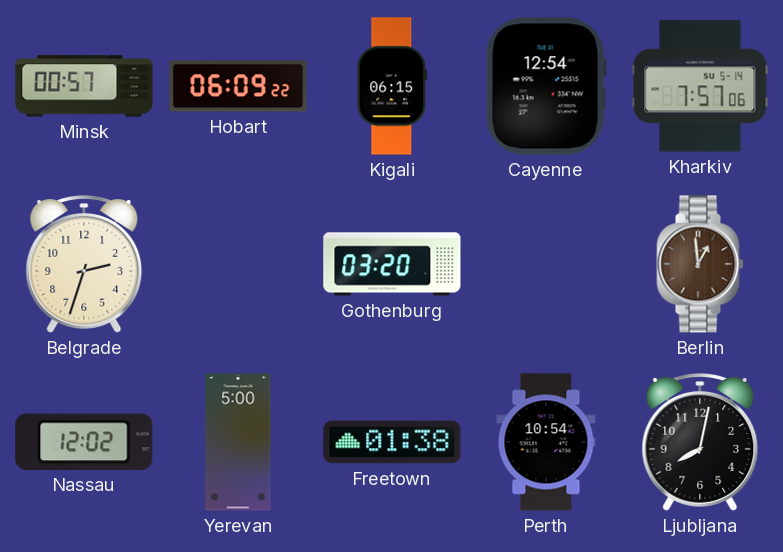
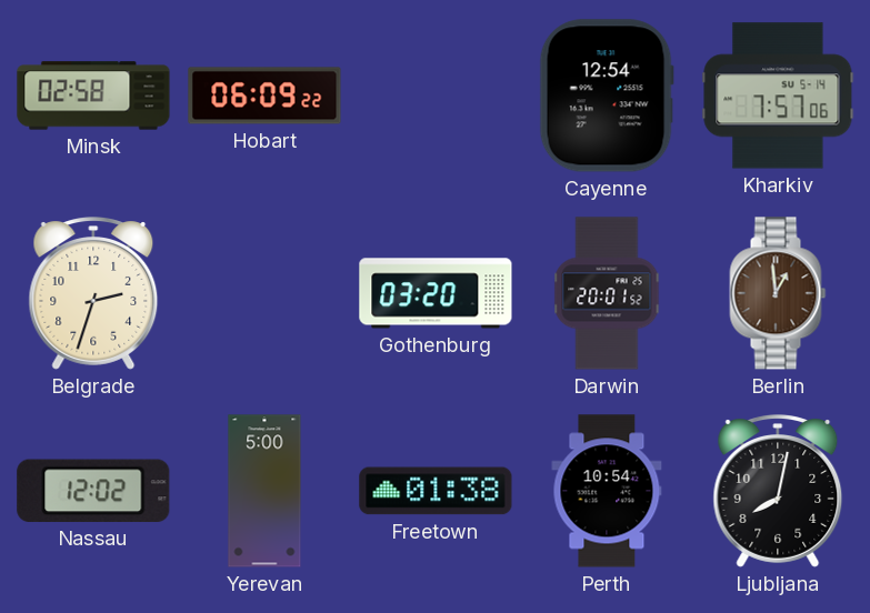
Minsk: 00:57 -> 02:58 (93, 96)
Kigali: 06:15 -> none (392, 86)
Darwin: none -> 20:01 (607, 293)
